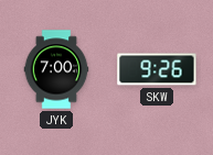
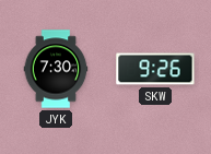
JYK: 7:00 -> 7:30 (56, 69)
